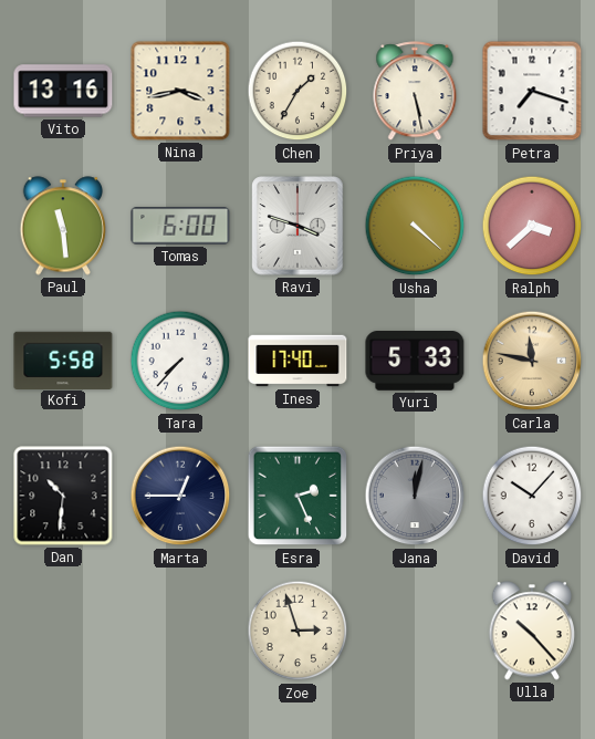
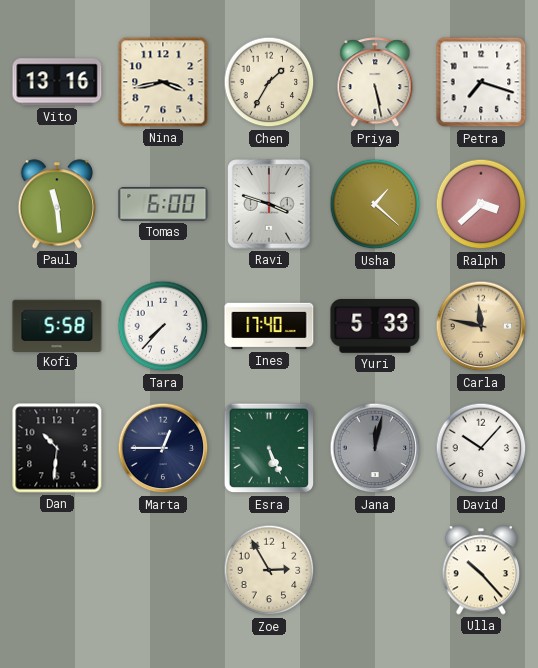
Usha: 4:22 -> 1:22 (375, 204)
Esra: 2:26 -> 5:26 (269, 448)
Zoe: 2:57 -> 2:55 (269, 570)
